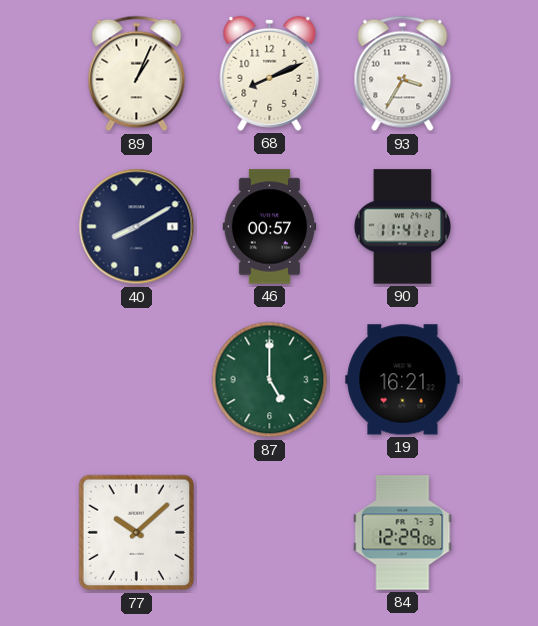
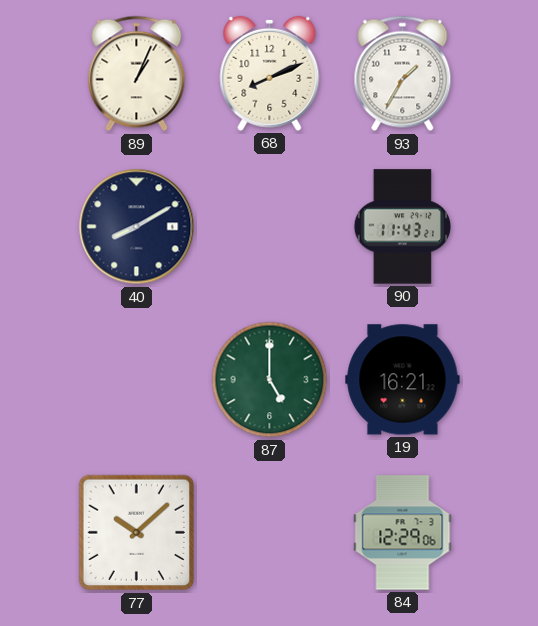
93: 3:35 -> 1:35 (403, 74)
46: 00:57 -> none (270, 227)
90: 11:41 -> 11:43 (402, 227)
